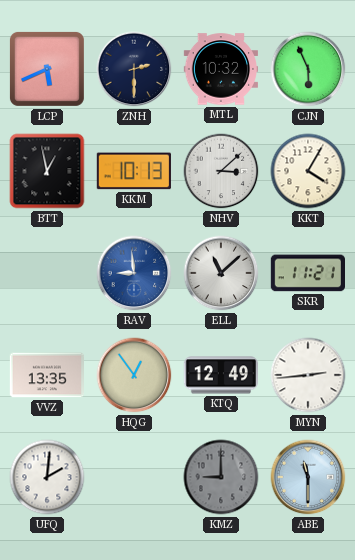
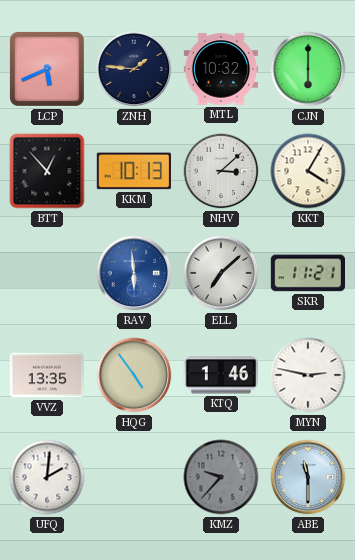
ZNH: 2:30 -> 1:46 (134, 69)
CJN: 5:56 -> 6:00 (308, 69)
BTT: 12:58 -> 12:53 (47, 171)
RAV: 8:59 -> 5:59 (134, 273)
ELL: 11:08 -> 7:08 (221, 273)
HQG: 12:54 -> 4:54 (134, 375)
KTQ: 12:49 -> 1:46 (220, 375)
MYN: 2:44 -> 2:47 (308, 375)
KMZ: 9:00 -> 9:37 (221, 477)
